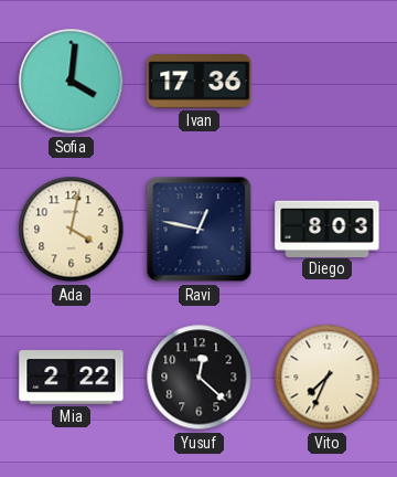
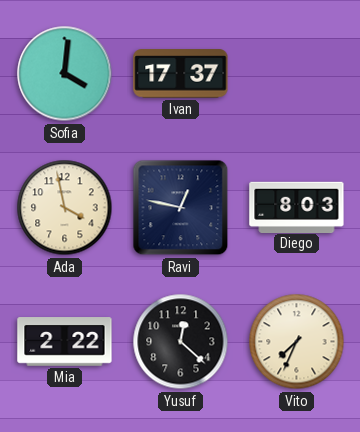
Ivan: 17:36 -> 17:37 (181, 74)
Ada: 4:02 -> 3:58 (65, 208)
